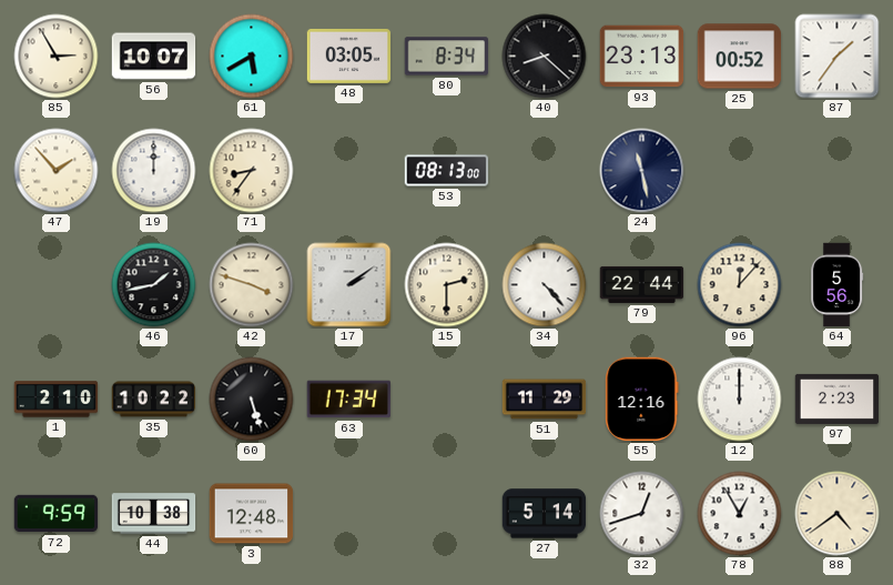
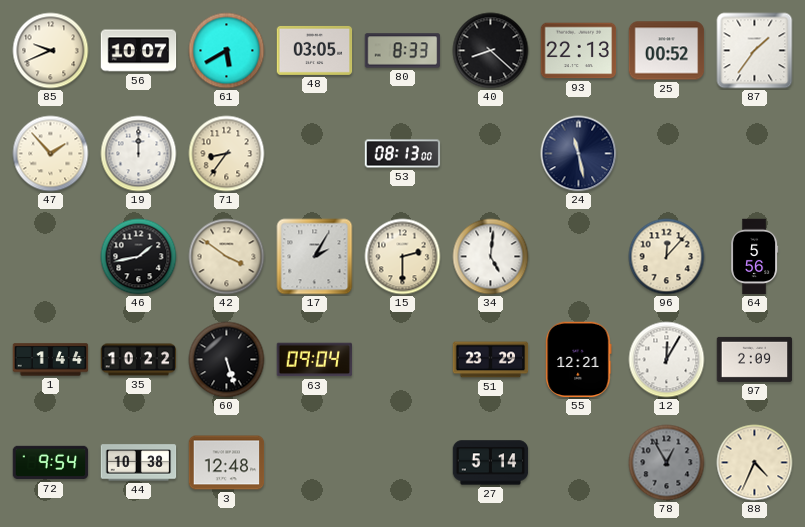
85: 2:55 -> 9:41 (51, 51)
80: 8:34 -> 8:33 (403, 51)
93: 23:13 -> 22:13 (579, 51)
42: 3:48 -> 3:51 (227, 257)
17: 2:09 -> 2:05 (315, 257)
34: 4:23 -> 5:01 (491, 257)
79: 22:44 -> none (642, 284)
1: 2:10 -> 1:44 (51, 360)
63: 17:34 -> 09:04 (315, 360)
51: 11:29 -> 23:29 (491, 360)
55: 12:16 -> 12:21 (579, 360)
12: 12:00 -> 12:05 (667, 360)
97: 2:23 -> 2:09 (755, 359)
72: 9:59 -> 9:54 (51, 463)
32: 12:42 -> none (642, 514)
78 dial: white -> grey (667, 463)
88: 4:39 -> 4:34 (755, 463)
